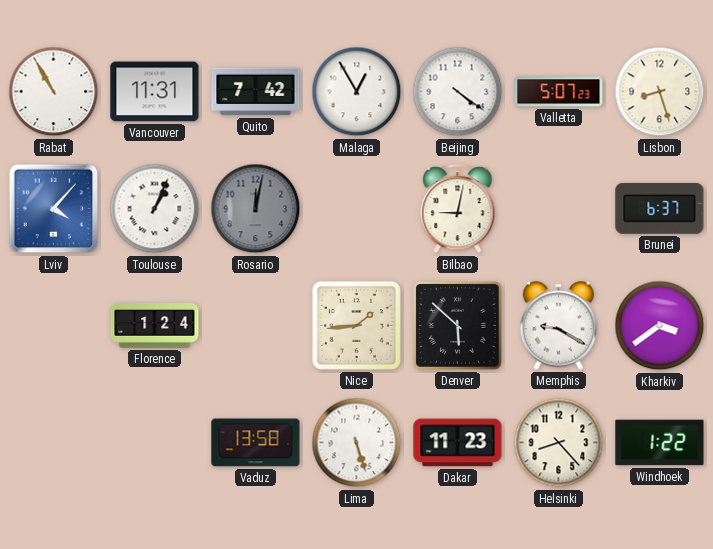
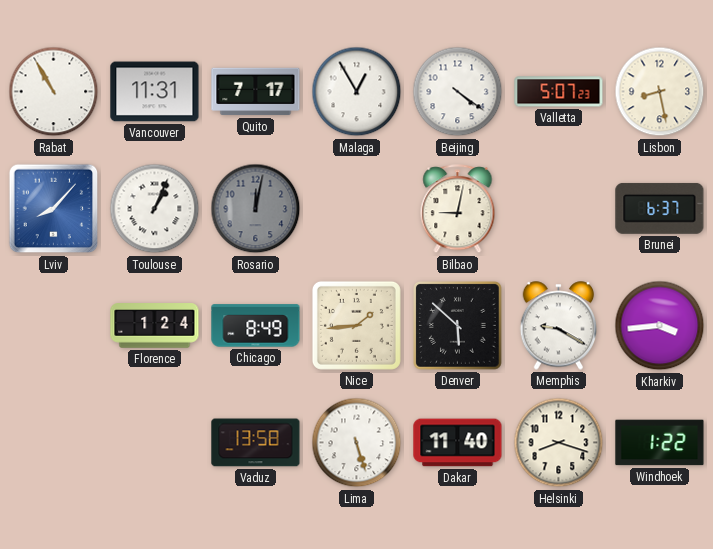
Quito: 7:42 -> 7:17 (256, 92)
Lisbon: 8:27 -> 8:28 (660, 92)
Lviv: 4:07 -> 8:07 (54, 209)
Chicago: none -> 8:49 (256, 326)
Kharkiv: 3:39 -> 3:44 (660, 326)
Dakar: 11:23 -> 11:40 (458, 443)
Helsinki: 8:23 -> 8:18 (559, 443)
